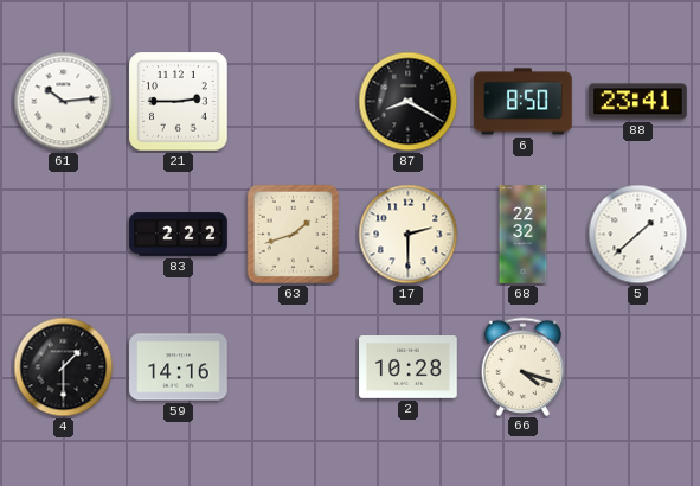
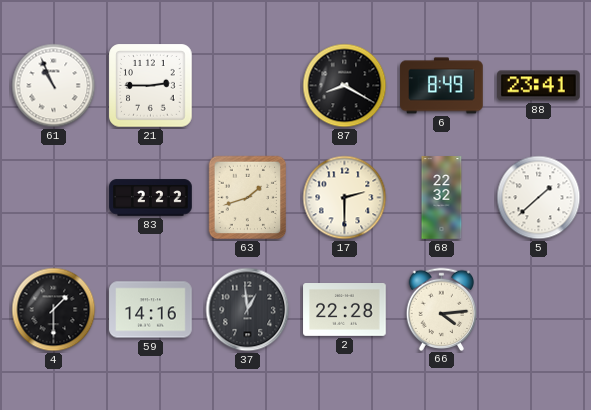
61: 10:14 -> 10:56 (54, 86)
6: 8:50 -> 8:49 (442, 86)
37: none -> 12:59 (248, 310)
2: 10:28 -> 22:28 (345, 310)
66: 4:18 -> 4:14 (442, 309)
